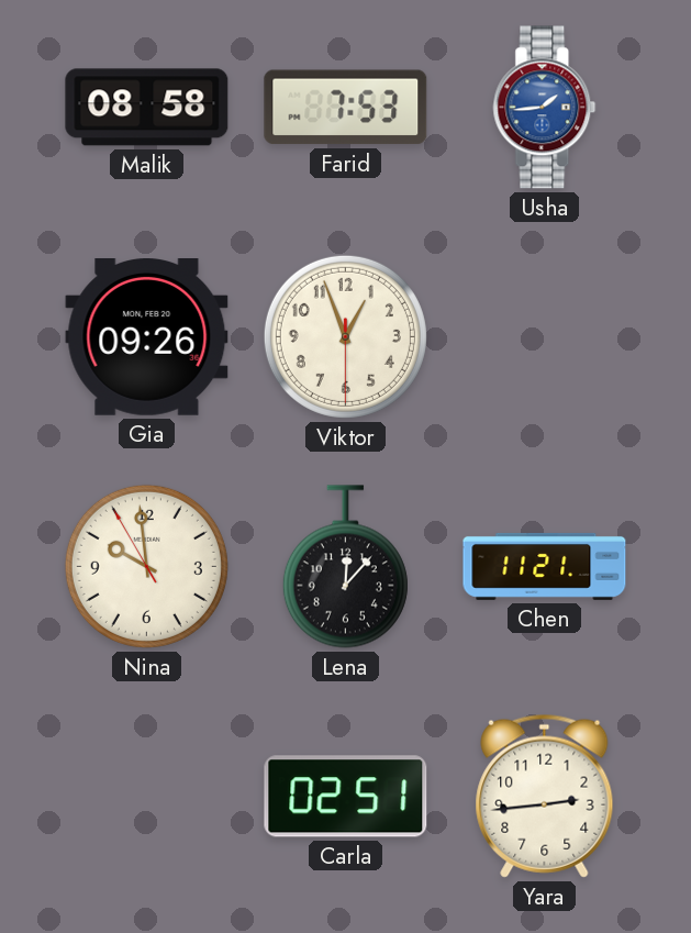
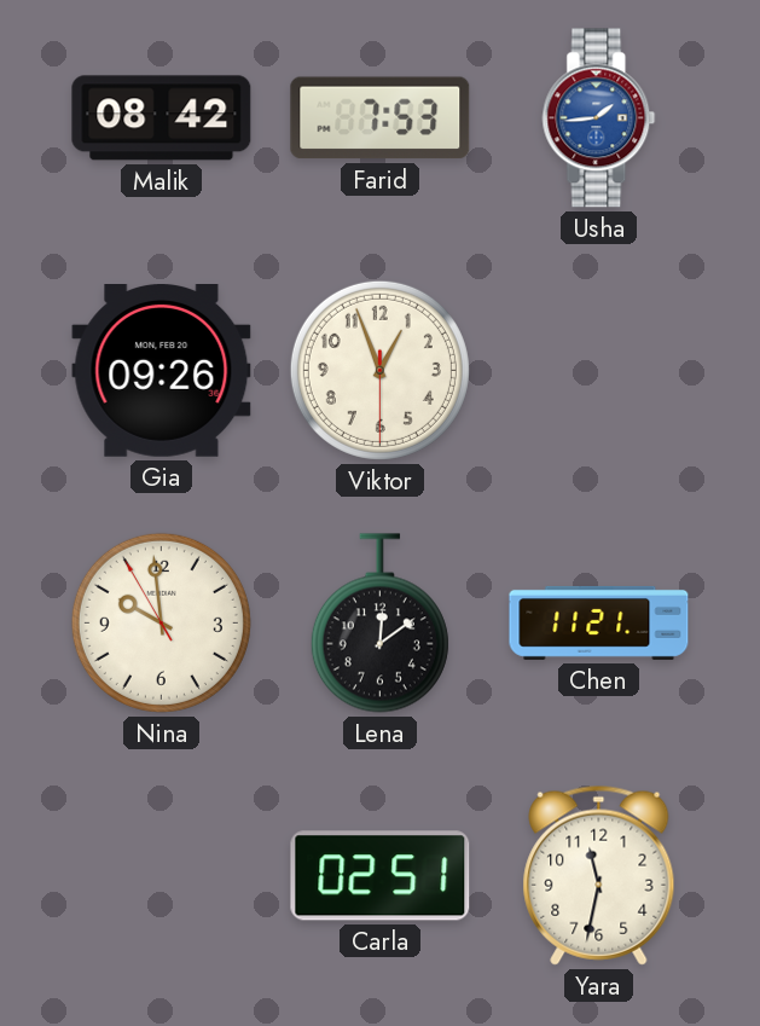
Malik: 08:58 -> 08:42 (162, 118)
Lena: 12:07 -> 12:09 (379, 624)
Yara: 2:44 -> 11:32 (599, 875)
